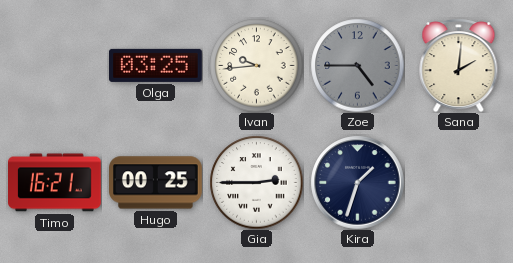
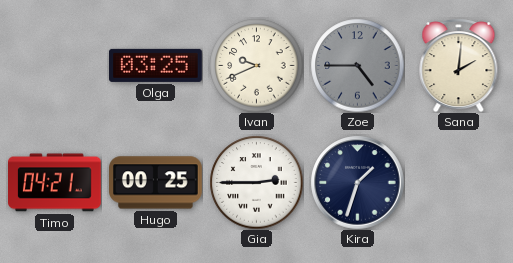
Ivan: 9:44 -> 9:41 (256, 65)
Timo: 16:21 -> 04:21 (55, 183)
